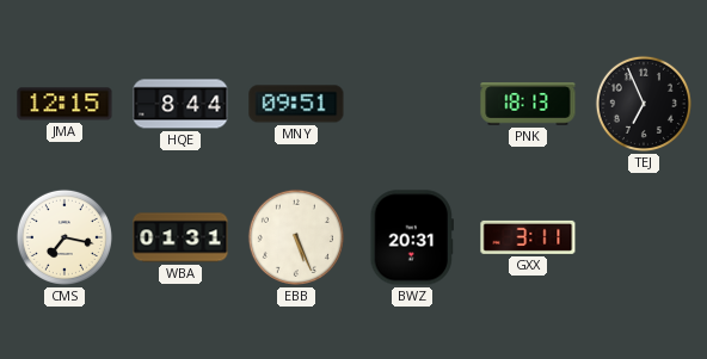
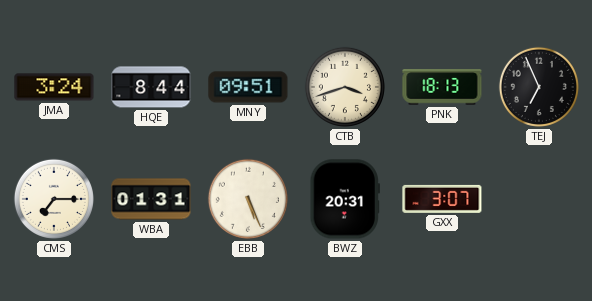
JMA: 12:15 -> 3:24 (54, 87)
CTB: none -> 3:42 (345, 87)
CMS: 7:17 -> 7:15 (54, 199)
GXX: 3:11 -> 3:07 (442, 199)
